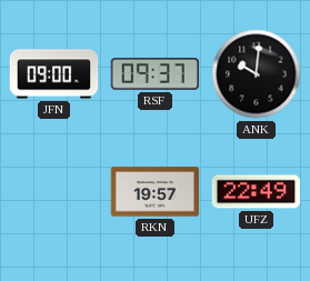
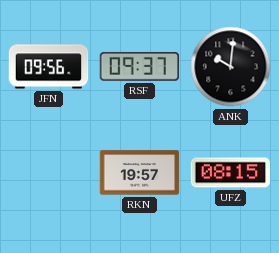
JFN: 09:00 -> 09:56 (49, 67)
UFZ: 22:49 -> 08:15 (231, 173)
